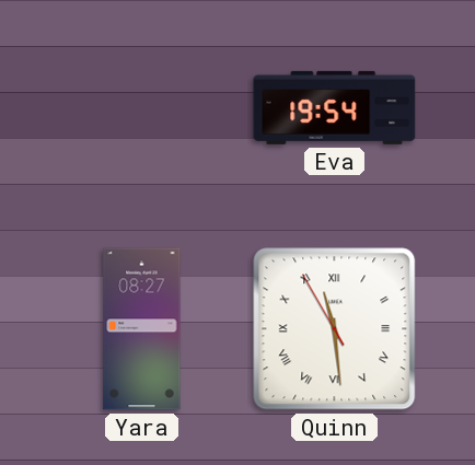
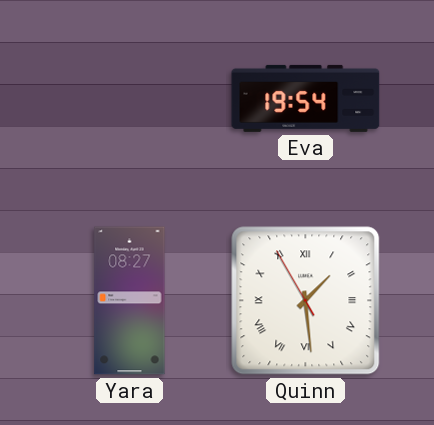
Quinn: 11:28 -> 1:28 (306, 301)
